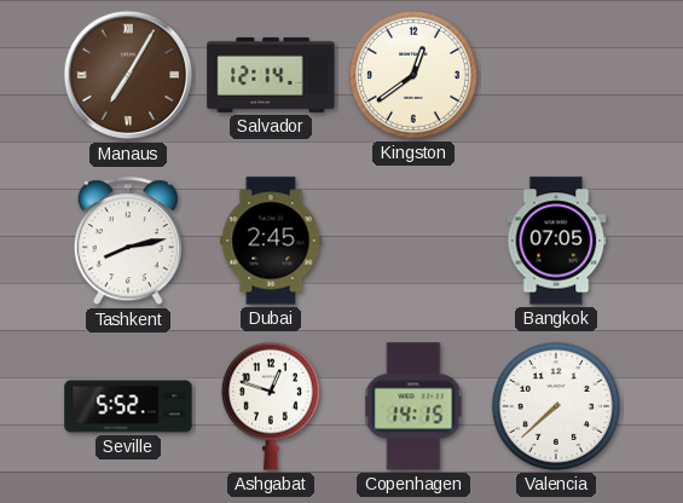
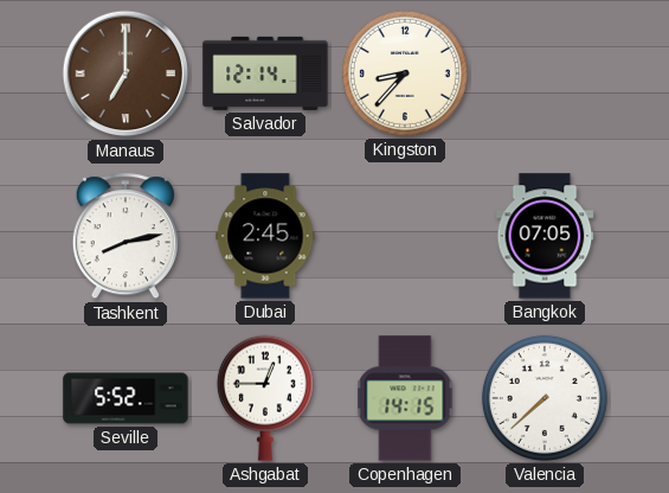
Manaus: 7:05 -> 7:00 (126, 73)
Kingston: 12:39 -> 8:37 (405, 73)
Ashgabat: 12:48 -> 12:45 (265, 398)
